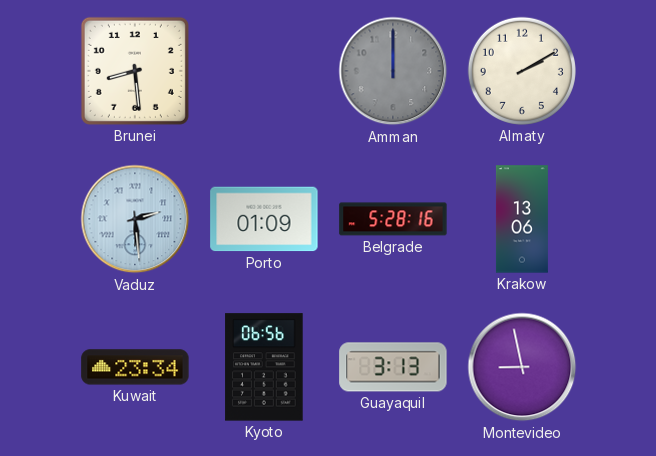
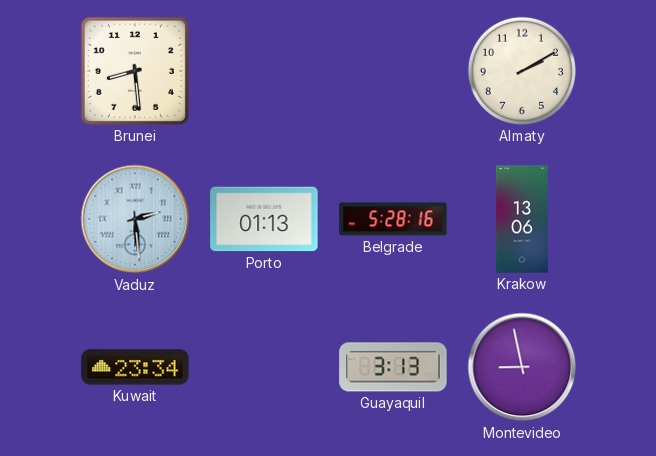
Amman: 12:00 -> none (393, 71)
Porto: 01:09 -> 01:13 (264, 219)
Kyoto: 06:56 -> none (264, 367)
